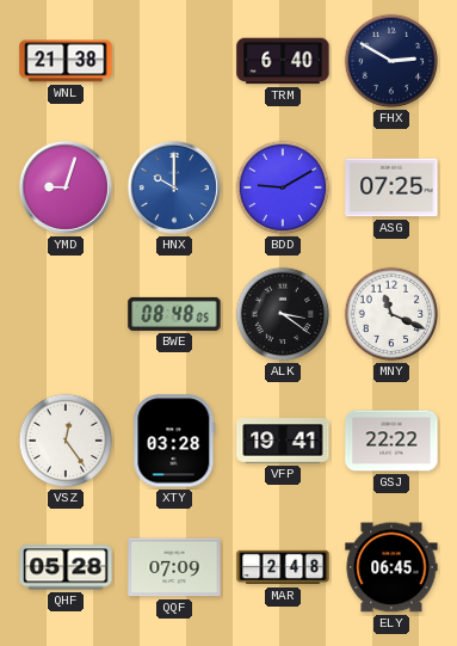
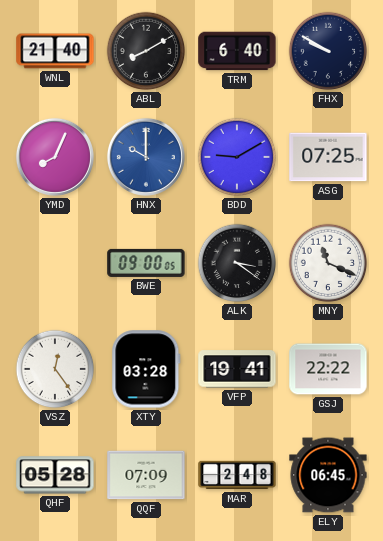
WNL: 21:38 -> 21:40 (55, 51)
ABL: none -> 8:10 (146, 51)
FHX: 2:50 -> 9:50 (328, 51)
YMD: 9:03 -> 8:04 (55, 157)
BWE: 08:48 -> 09:00 (146, 263)
